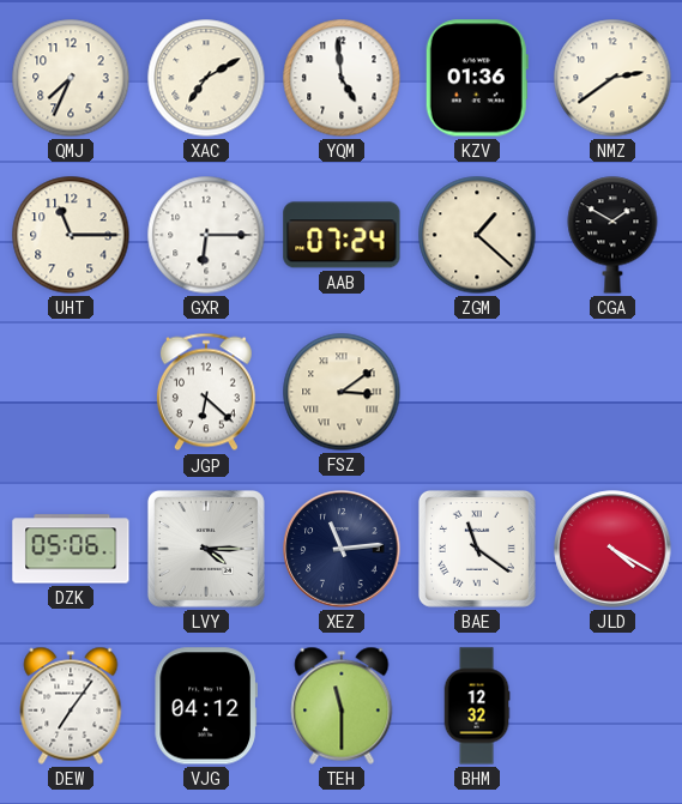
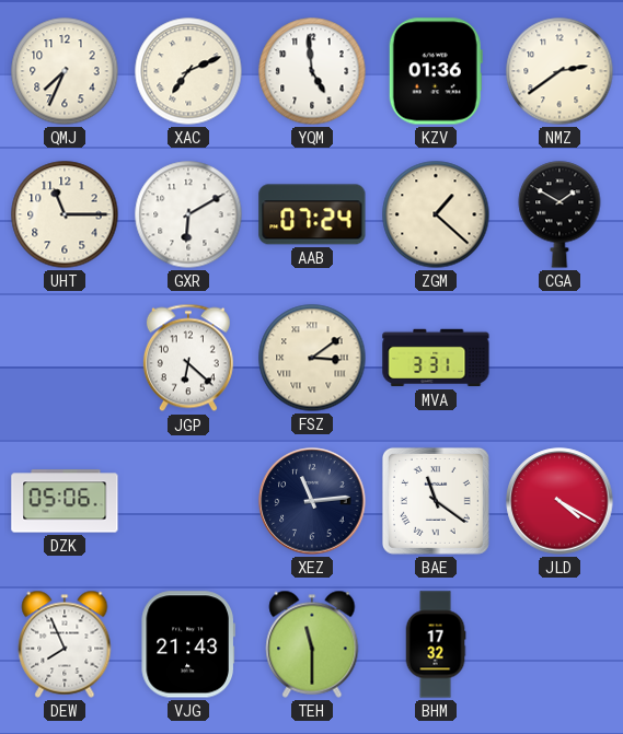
XAC: 7:10 -> 7:11 (188, 71)
GXR: 6:15 -> 6:10 (188, 214)
MVA: none -> 3:31 (436, 358)
LVY: 4:15 -> none (206, 549)
DEW: 7:06 -> 7:56 (65, 644)
VJG: 04:12 -> 21:43 (188, 644)
BHM: 12:32 -> 17:32 (436, 644)
